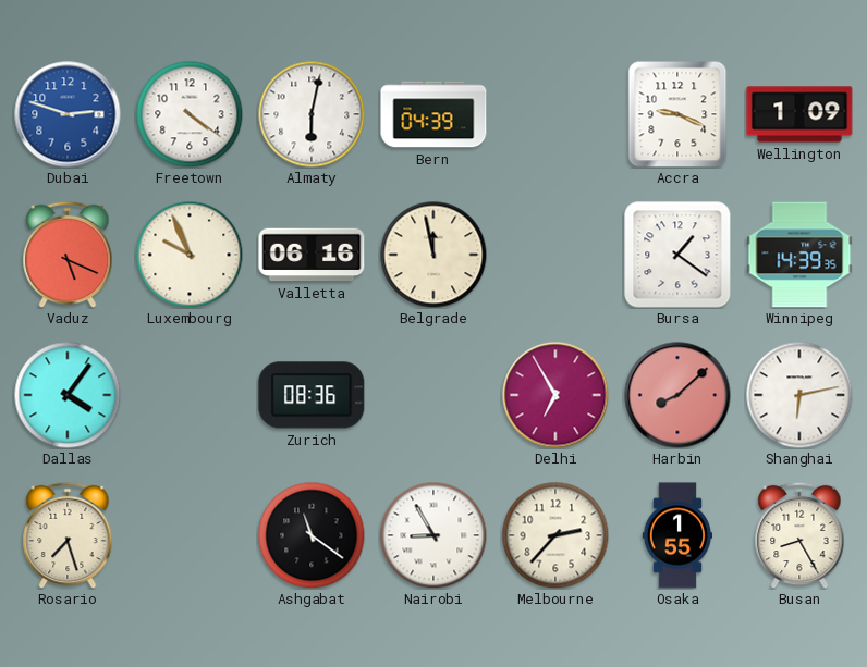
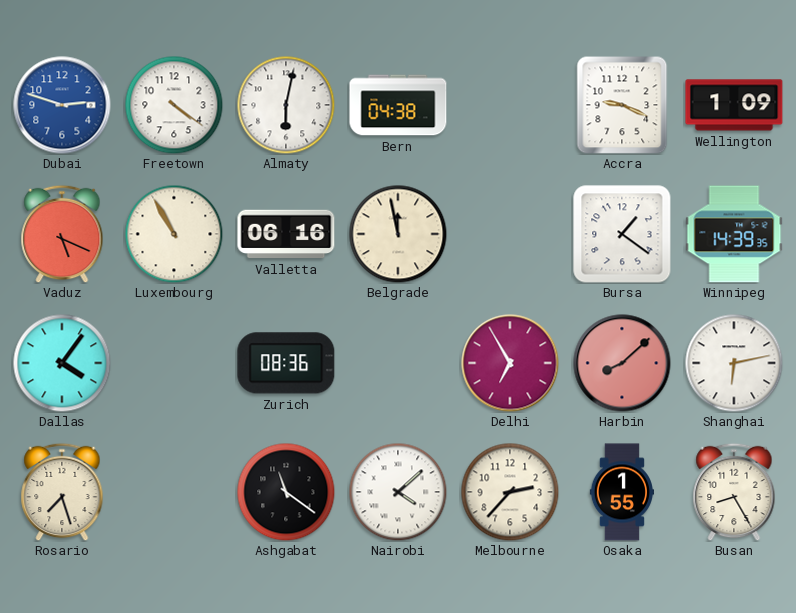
Bern: 04:39 -> 04:38 (398, 105)
Luxembourg: 9:56 -> 10:55 (174, 234)
Nairobi: 8:55 -> 4:08 (398, 492)
